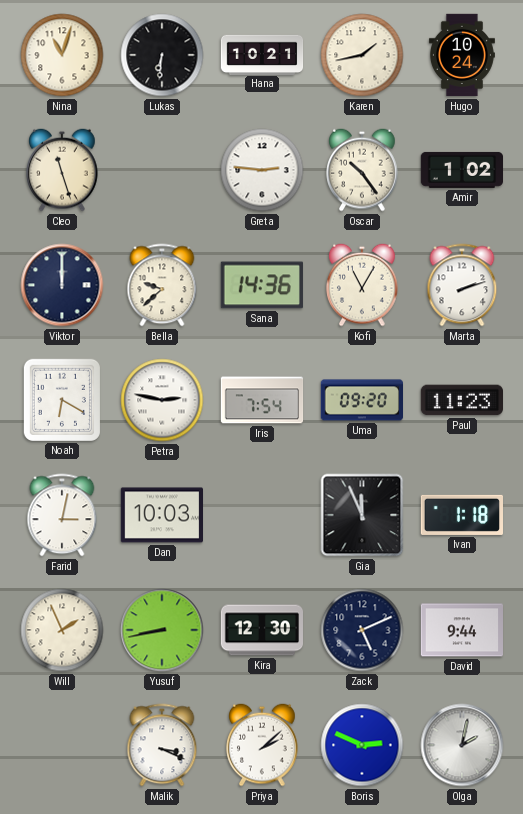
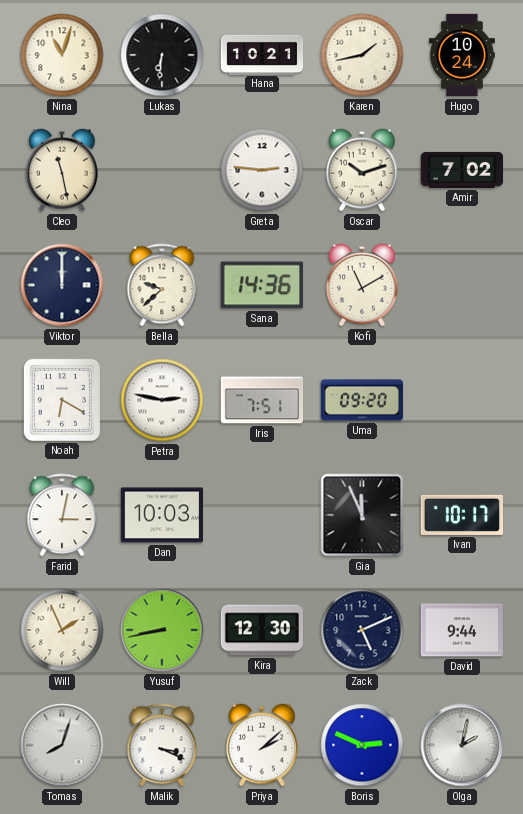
Cleo: 11:27 -> 11:28 (62, 170)
Oscar: 10:24 -> 10:12 (362, 170)
Amir: 1:02 -> 7:02 (461, 170)
Kofi: 11:05 -> 11:10 (362, 285)
Marta: 2:12 -> none (462, 285)
Iris: 7:54 -> 7:51 (262, 400)
Paul: 11:23 -> none (461, 400)
Ivan: 1:18 -> 10:17 (461, 515)
Tomas: none -> 8:03 (62, 745)
